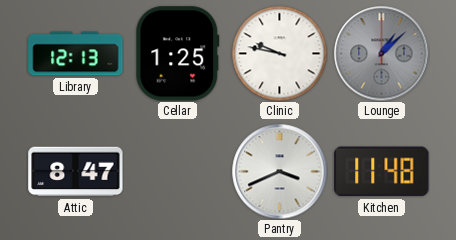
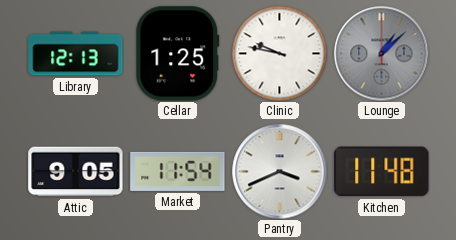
Attic: 8:47 -> 9:05 (76, 172)
Market: none -> 11:54 (178, 171)
